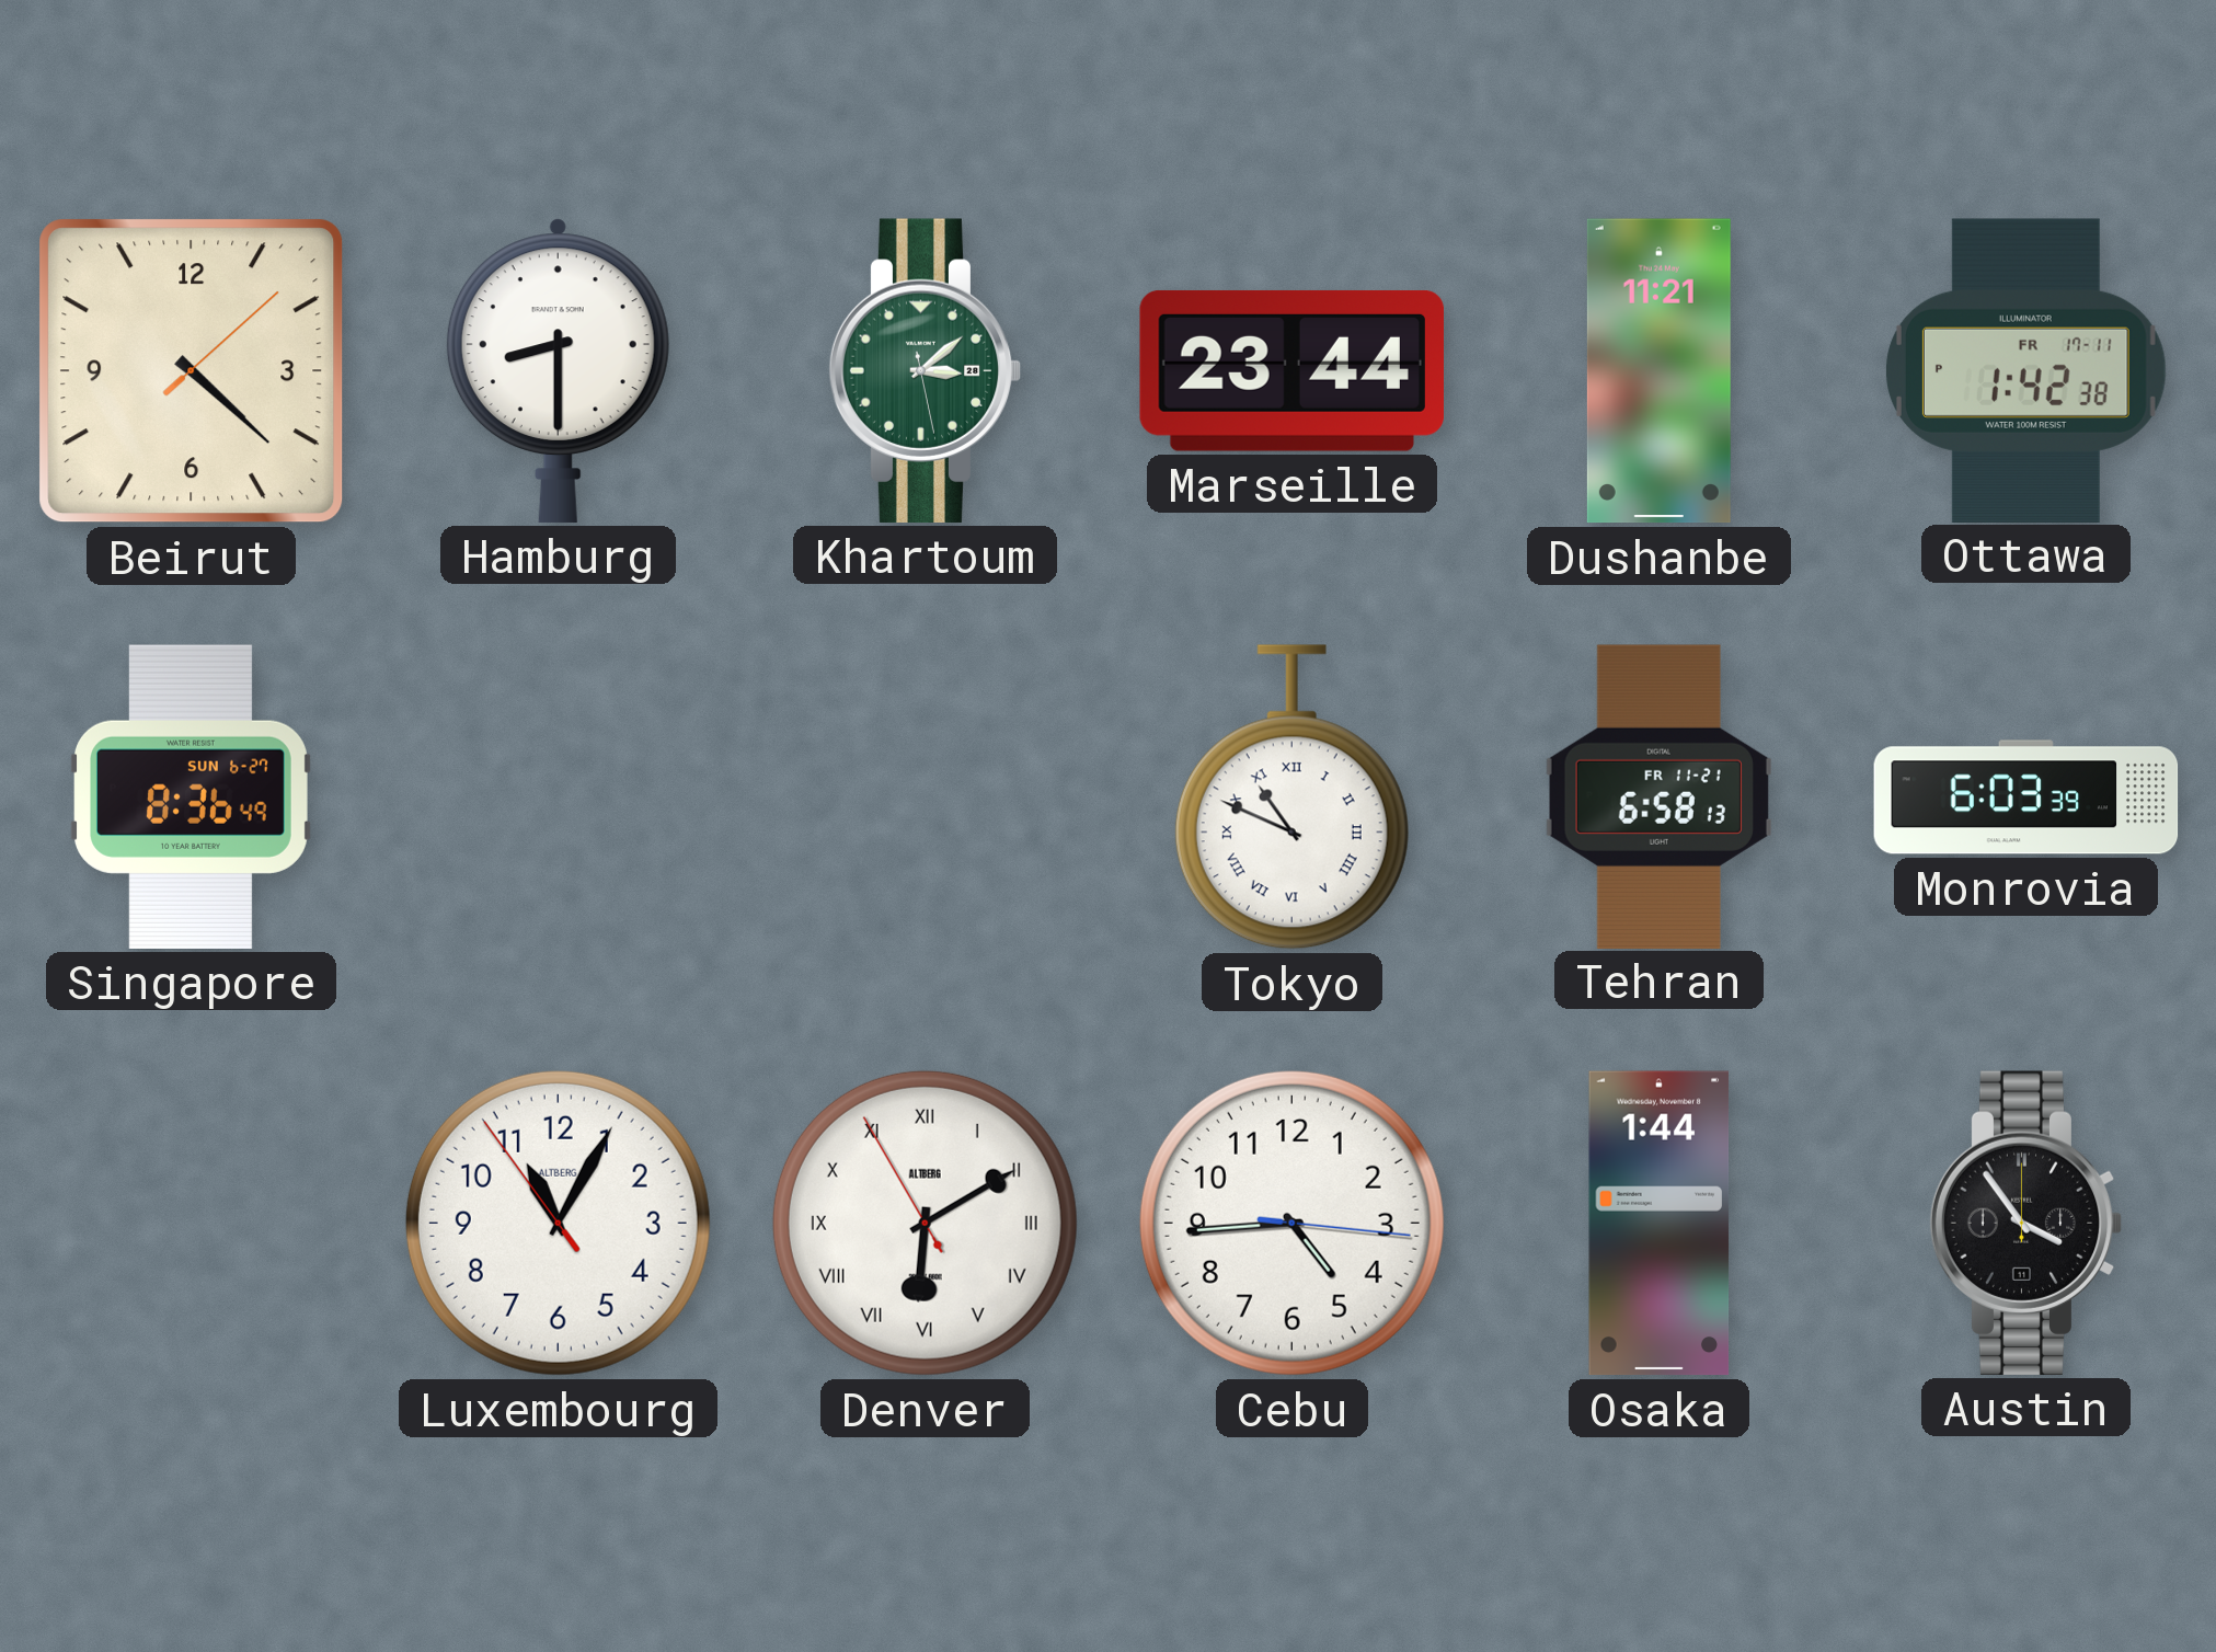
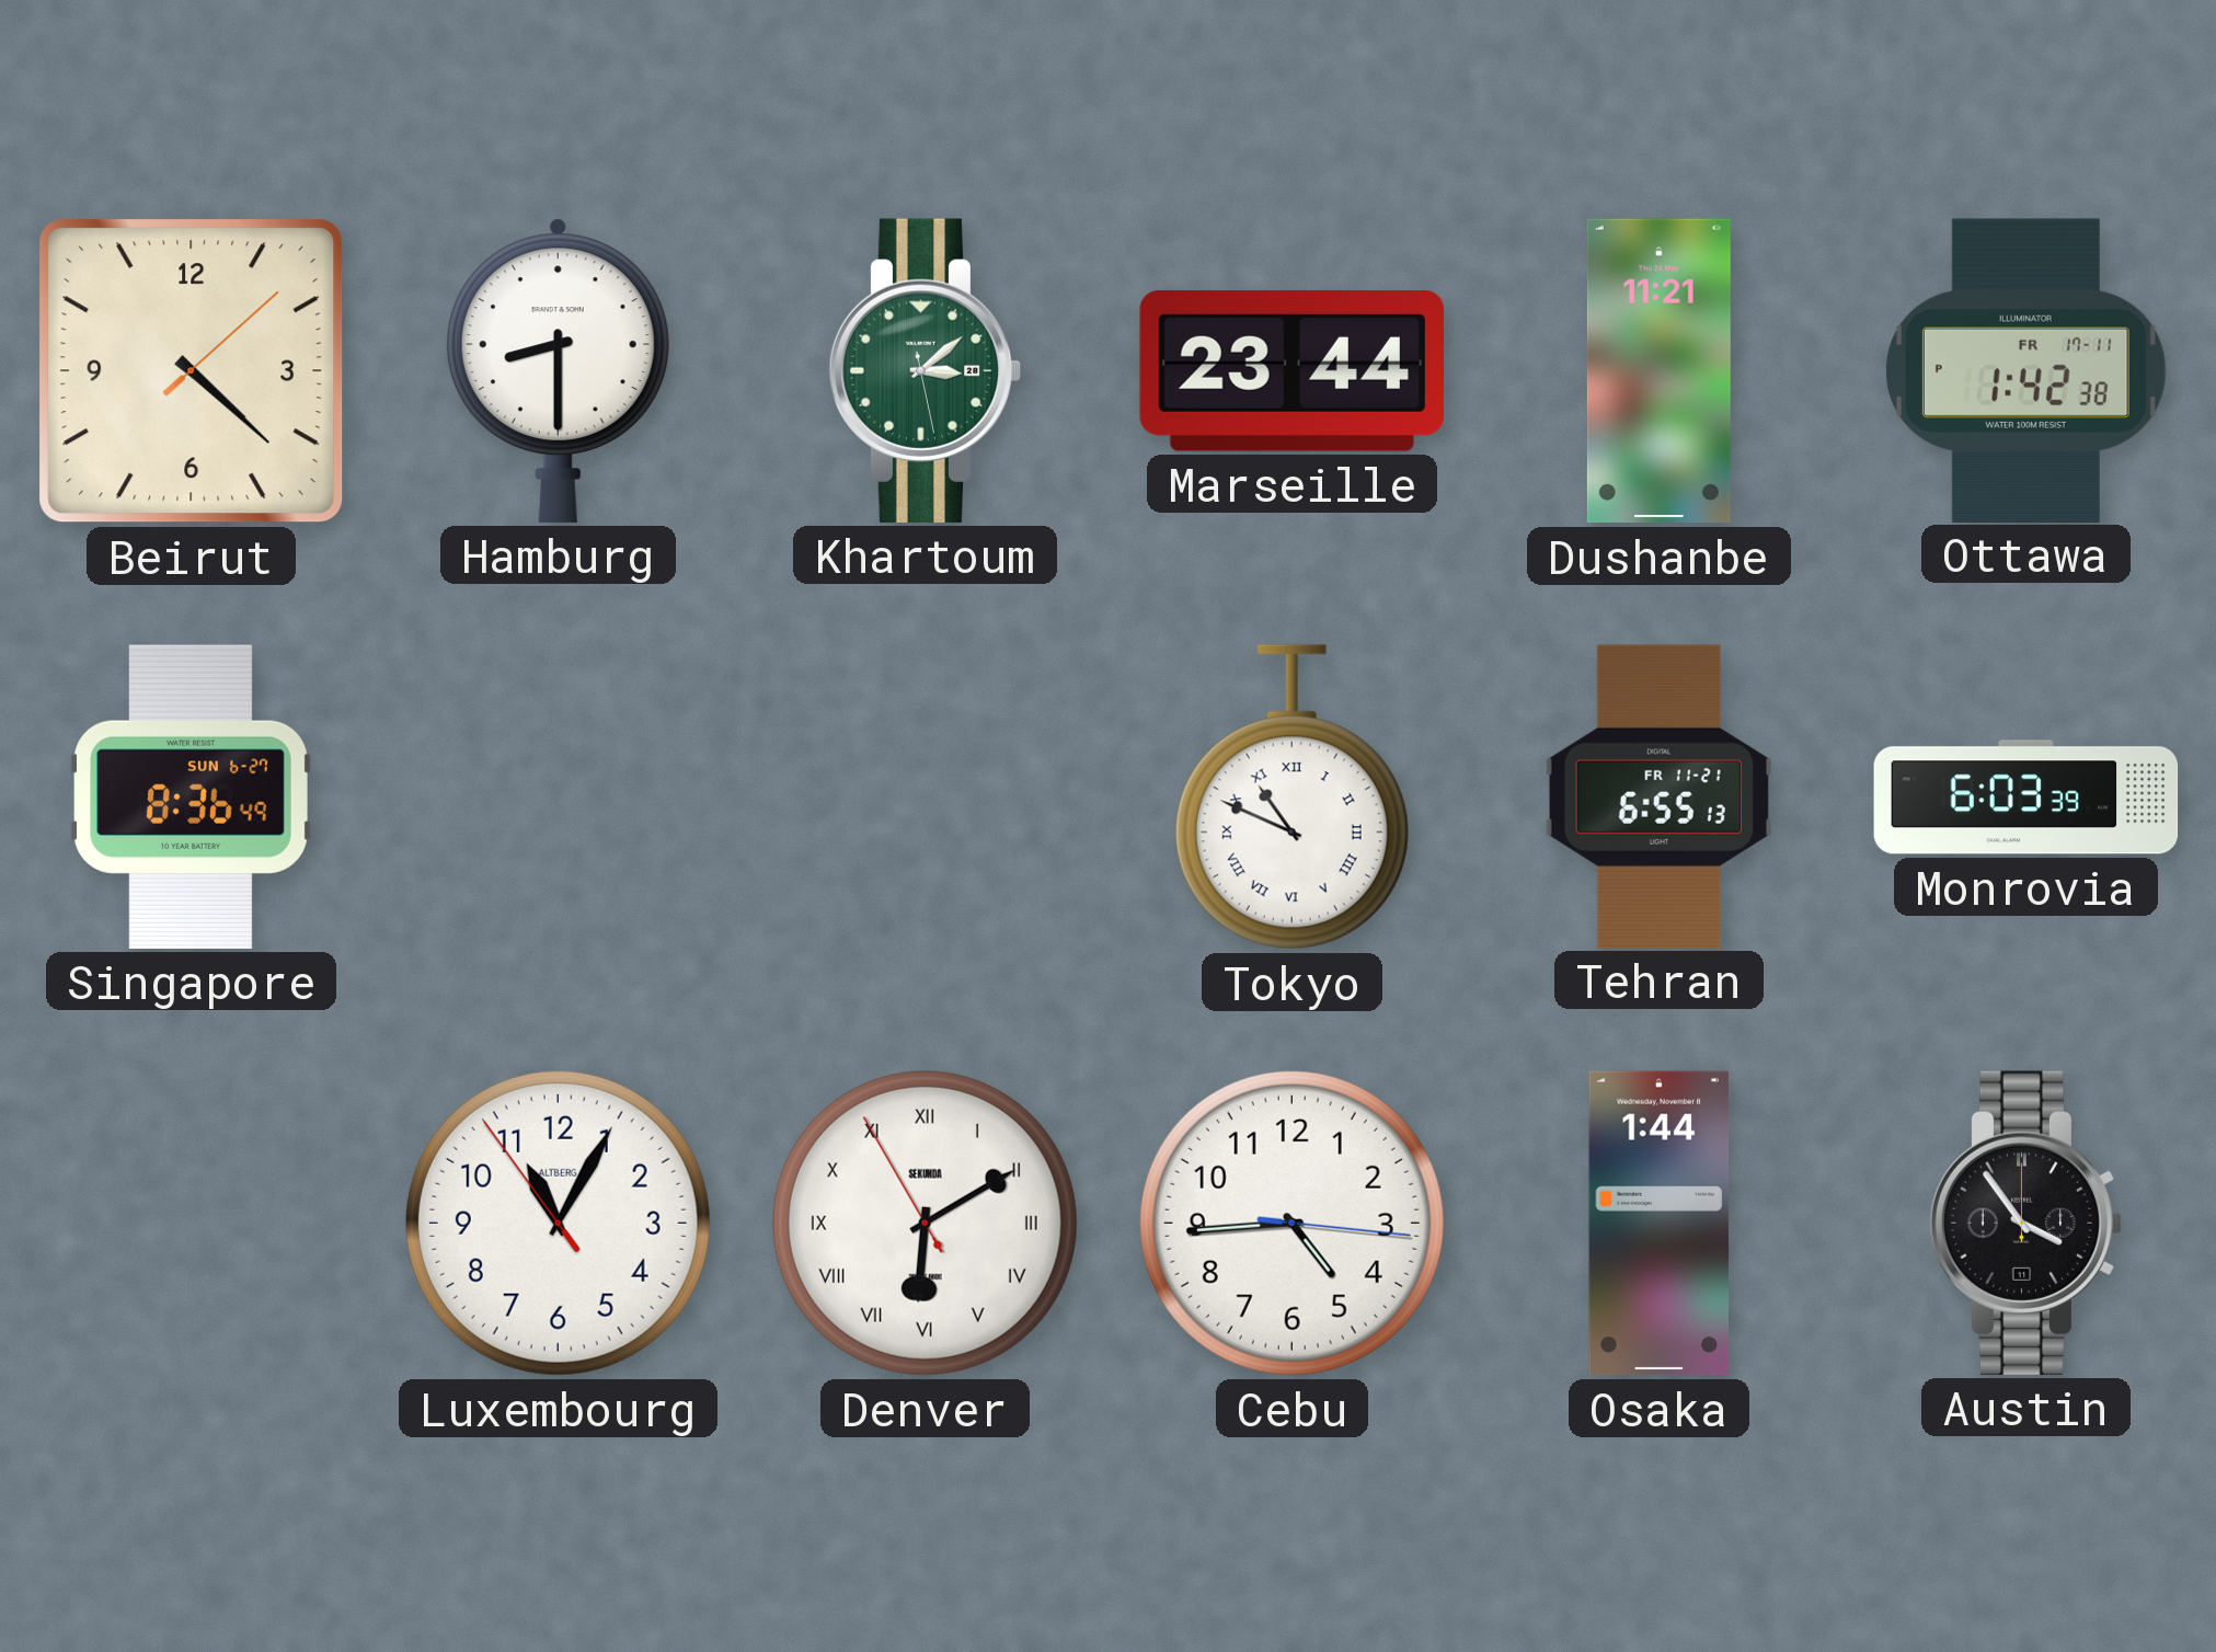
Tehran: 6:58 -> 6:55 (1658, 796)
Denver brand: ALTBERG -> SEKUNDA (925, 1223)
